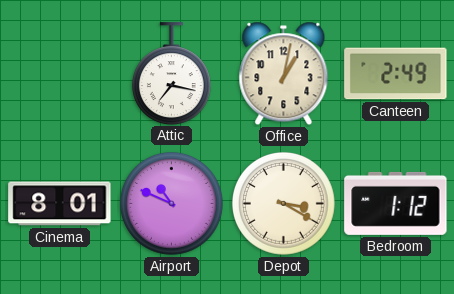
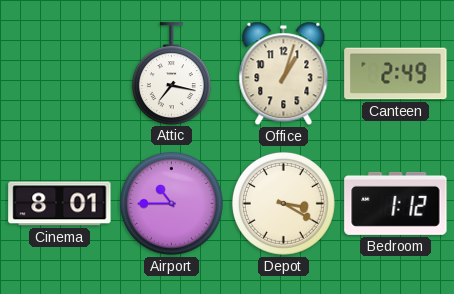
Office: 1:02 -> 1:03 (284, 74)
Airport: 10:49 -> 10:45 (171, 203)
